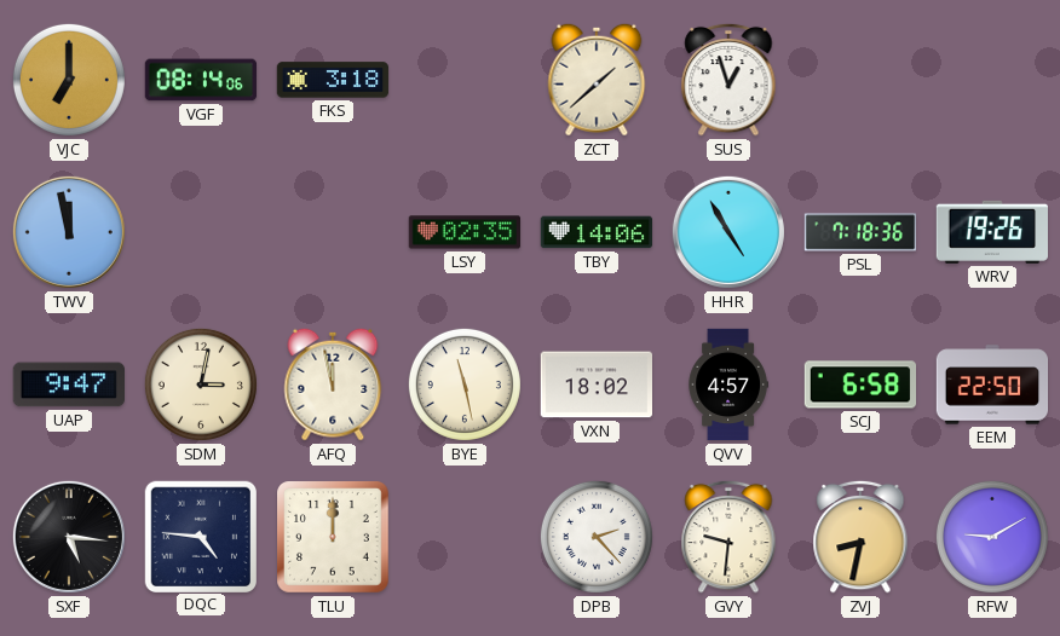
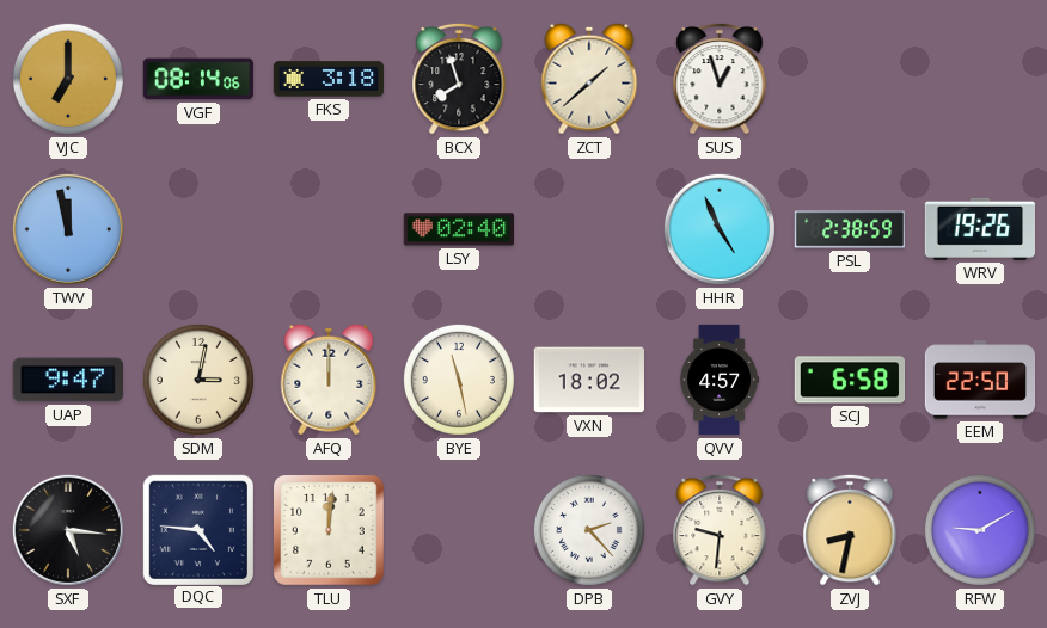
BCX: none -> 7:57 (459, 79)
LSY: 02:35 -> 02:40 (459, 229)
TBY: 14:06 -> none (597, 232)
HHR: 4:55 -> 4:56 (720, 229)
PSL: 7:18 -> 2:38 (850, 229)
AFQ: 11:58 -> 12:00 (329, 380)
TLU: 12:00 -> 12:01 (330, 531)
